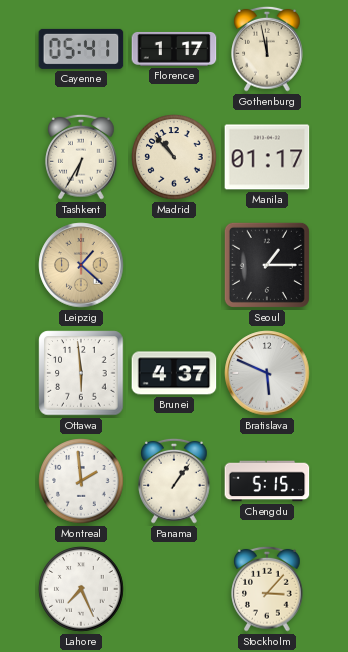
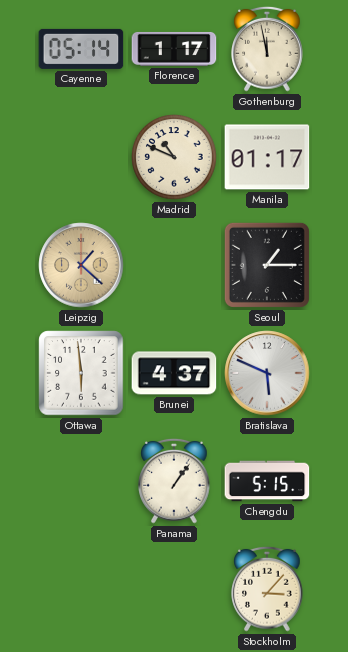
Cayenne: 05:41 -> 05:14 (81, 49)
Tashkent: 6:35 -> none (81, 157)
Madrid: 10:53 -> 10:49 (174, 157)
Montreal: 1:59 -> none (81, 481)
Lahore: 7:26 -> none (81, 589)
